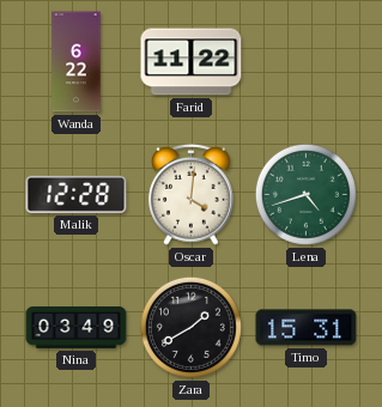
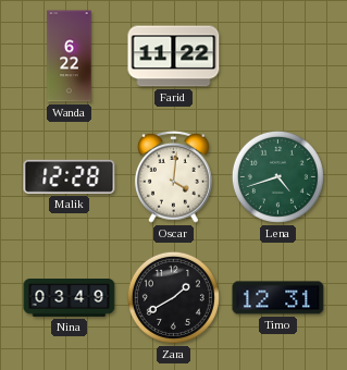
Timo: 15:31 -> 12:31 (278, 298)
